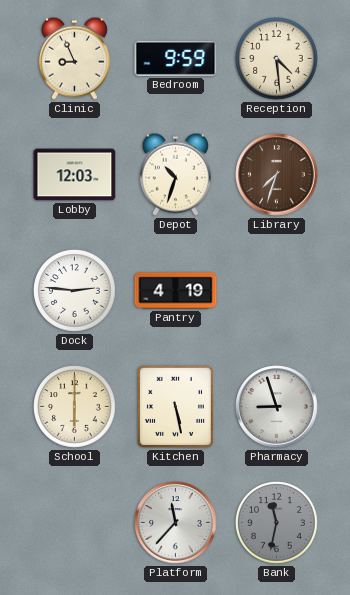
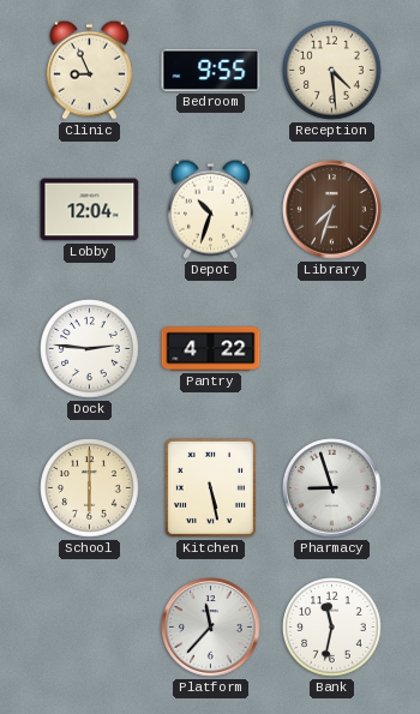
Bedroom: 9:59 -> 9:55 (211, 70)
Lobby: 12:03 -> 12:04 (90, 210)
Pantry: 4:19 -> 4:22 (211, 349)
Bank dial: grey -> white (332, 628)
